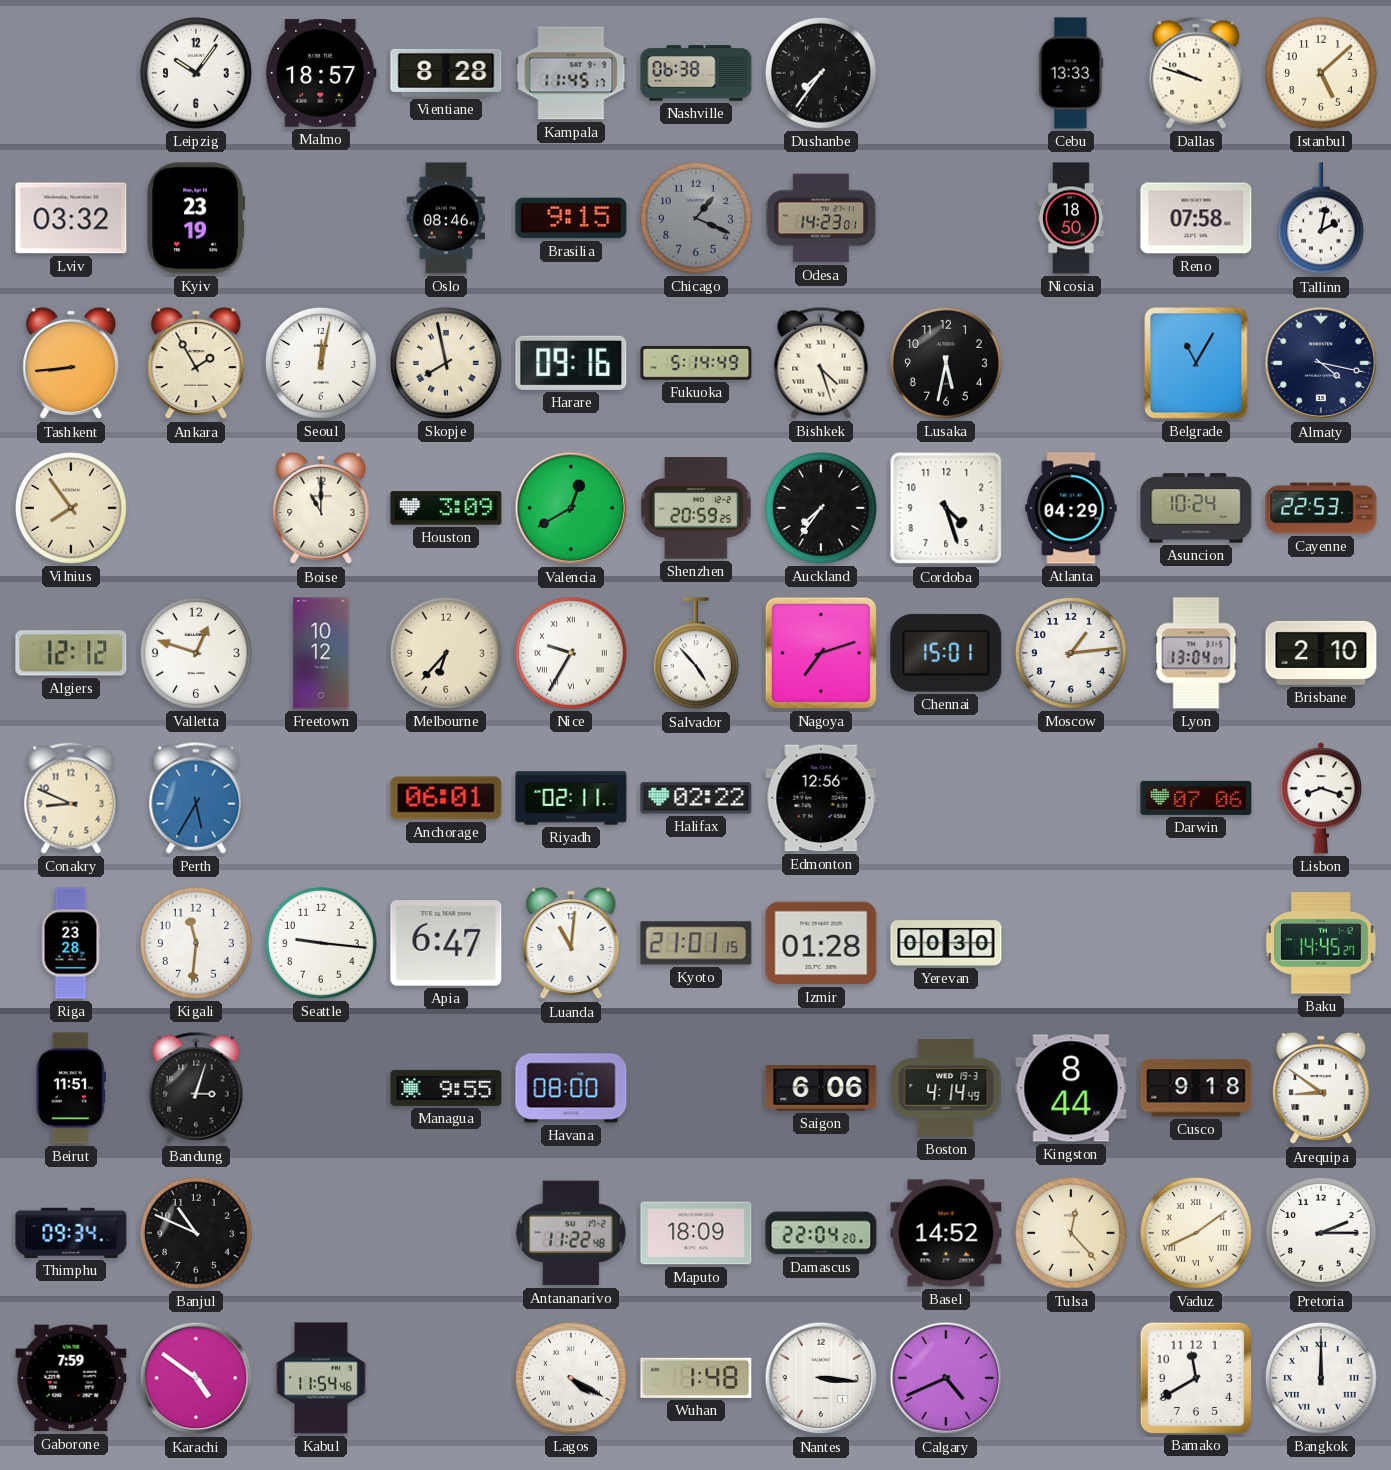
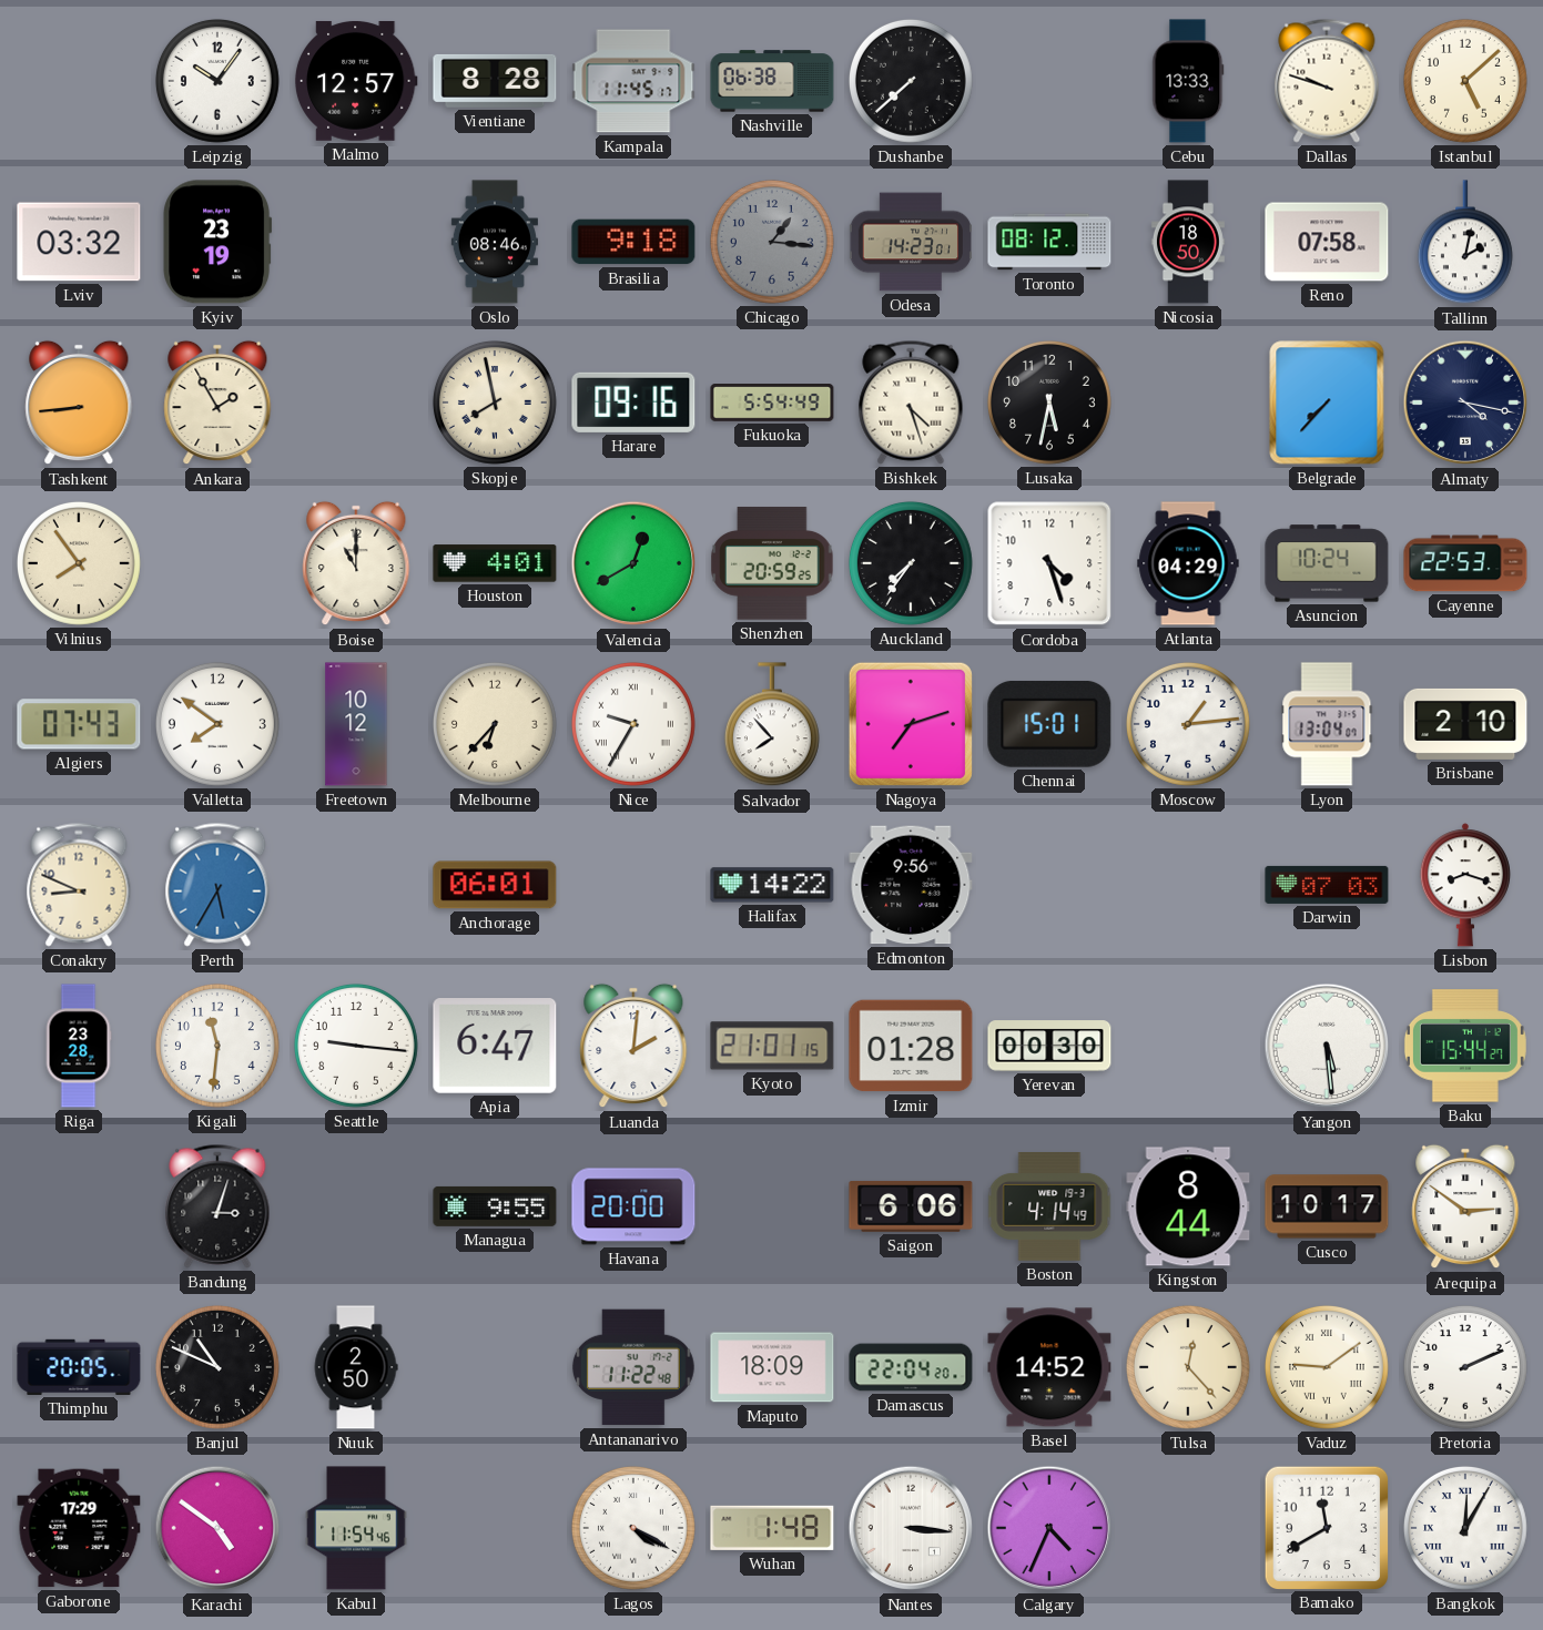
Malmo: 18:57 -> 12:57 (356, 81)
Dushanbe: 7:36 -> 7:38 (911, 81)
Brasilia: 9:15 -> 9:18 (633, 242)
Chicago: 1:19 -> 1:16 (772, 242)
Toronto: none -> 08:12 (1049, 242)
Seoul: 12:02 -> none (321, 363)
Fukuoka: 5:14 -> 5:54 (772, 403)
Belgrade: 11:05 -> 7:37 (1327, 403)
Houston: 3:09 -> 4:01 (495, 563)
Algiers: 12:12 -> 07:43 (79, 724)
Valletta: 12:48 -> 7:51 (217, 724)
Salvador: 4:53 -> 7:53 (772, 725)
Riyadh: 02:11 -> none (571, 798)
Halifax: 02:22 -> 14:22 (772, 885)
Edmonton: 12:56 -> 9:56 (911, 885)
Darwin: 07:06 -> 07:03 (1327, 885)
Luanda: 11:01 -> 2:01 (633, 1046)
Yangon: none -> 5:29 (1327, 1046)
Baku: 14:45 -> 15:44 (1465, 1046)
Beirut: 11:51 -> none (71, 1088)
Havana: 08:00 -> 20:00 (633, 1206)
Cusco: 9:18 -> 10:17 (1327, 1206)
Arequipa: 8:51 -> 2:51 (1465, 1206)
Thimphu: 09:34 -> 20:05 (79, 1367)
Nuuk: none -> 2:50 (356, 1367)
Vaduz: 8:09 -> 9:09 (1327, 1367)
Pretoria: 2:15 -> 2:11 (1465, 1367)
Gaborone: 7:59 -> 17:29 (79, 1528)
Calgary: 4:41 -> 4:34 (1049, 1528)
Bangkok: 12:00 -> 12:05 (1465, 1528)
